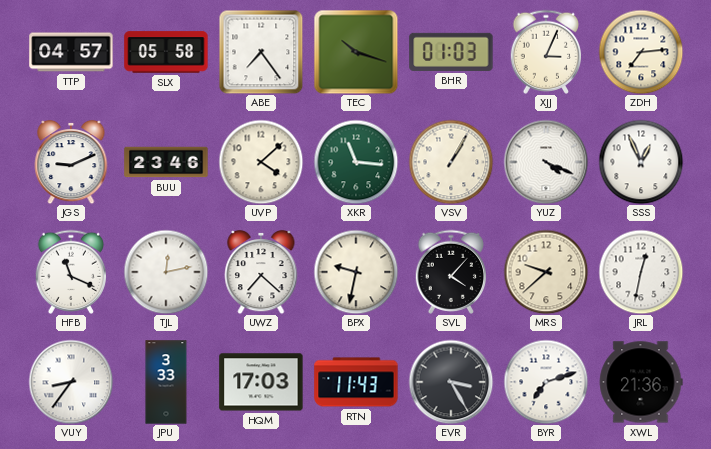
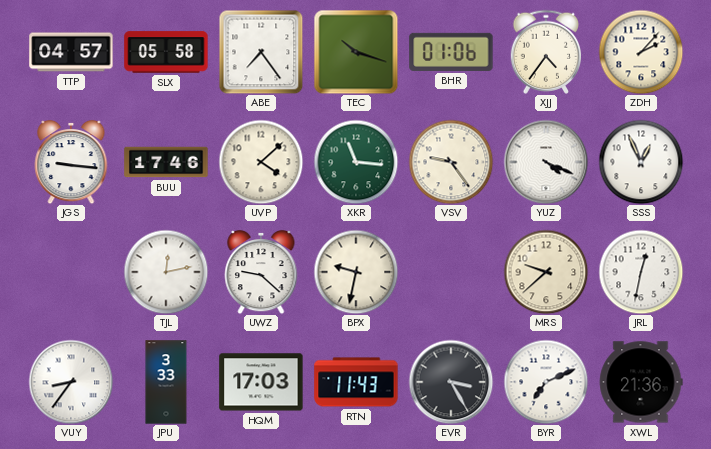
BHR: 01:03 -> 01:06 (451, 52)
XJJ: 3:04 -> 4:36 (545, 52)
ZDH: 7:14 -> 2:07 (641, 52)
JGS: 9:11 -> 9:16 (71, 162)
BUU: 23:46 -> 17:46 (166, 162)
VSV: 1:05 -> 9:24 (451, 162)
HFB: 11:19 -> none (70, 272)
UWZ: 7:22 -> 9:22 (261, 272)
SVL: 4:07 -> none (450, 272)
BYR: 7:12 -> 7:11 (546, 382)
